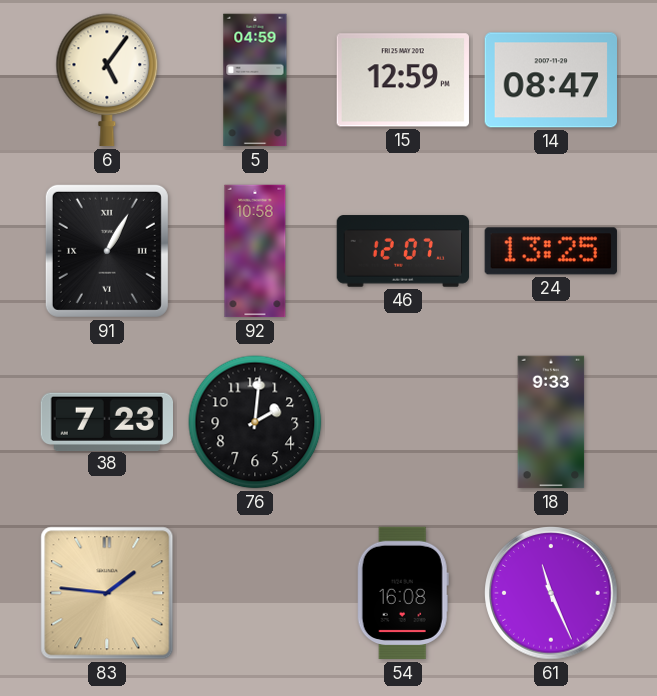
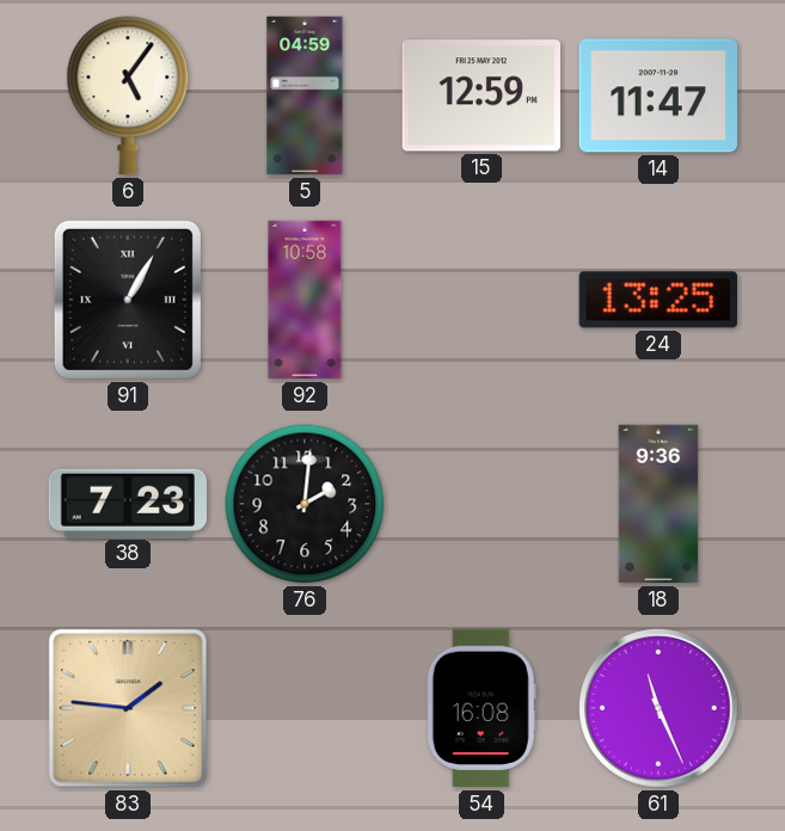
14: 08:47 -> 11:47 (657, 96)
46: 12:07 -> none (403, 251)
18: 9:33 -> 9:36 (658, 504)
